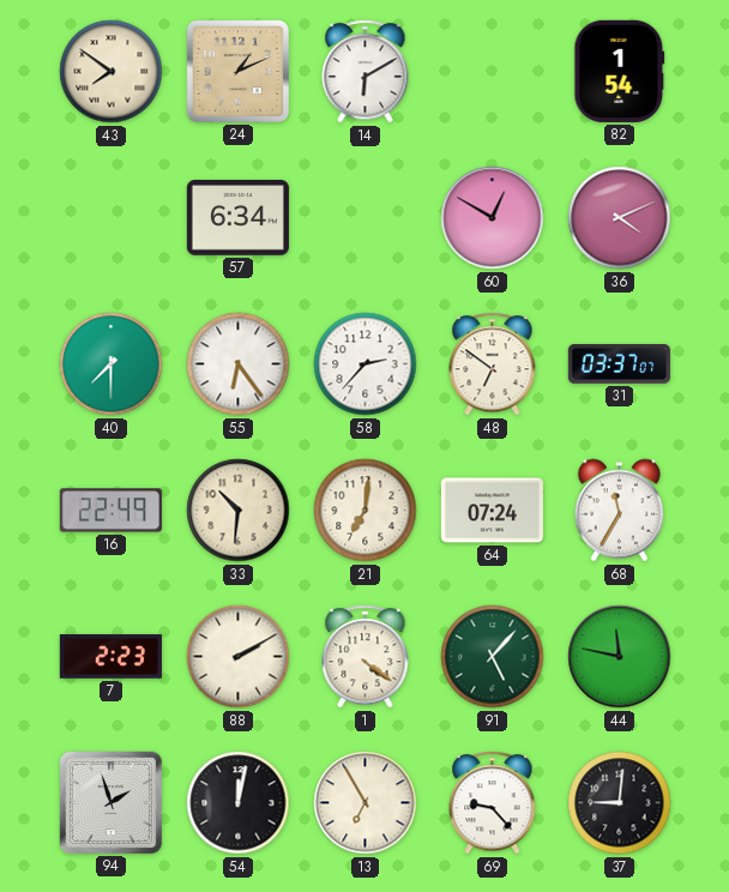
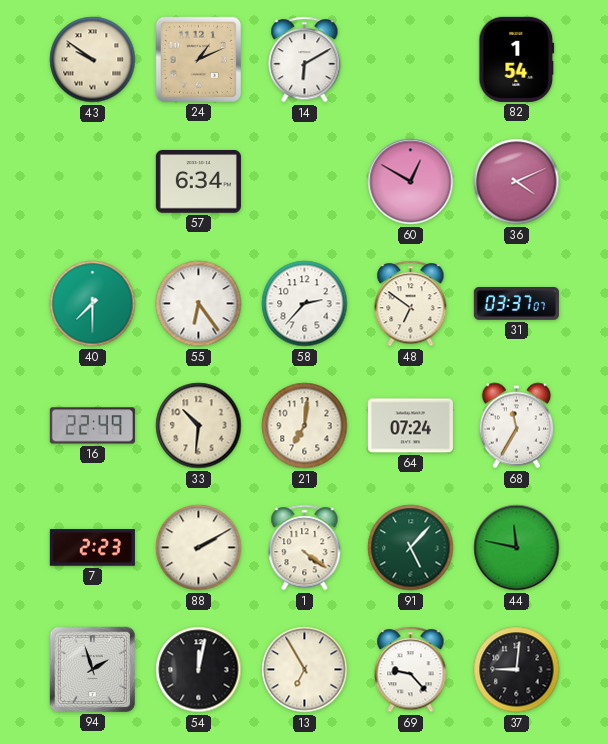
43: 7:51 -> 9:51 (93, 60)
